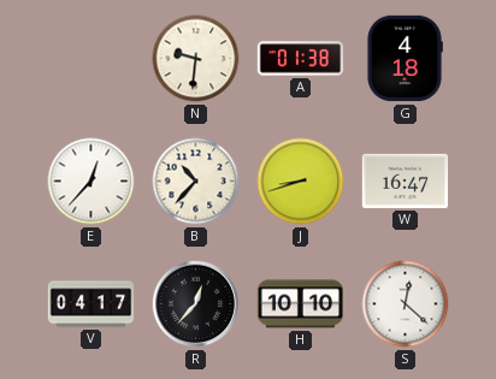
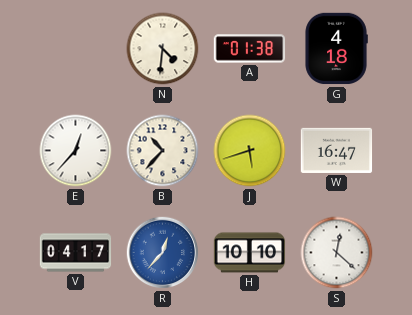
N: 9:31 -> 4:31 (163, 49)
J: 8:42 -> 5:42 (250, 151)
R dial: black -> blue (163, 253)
